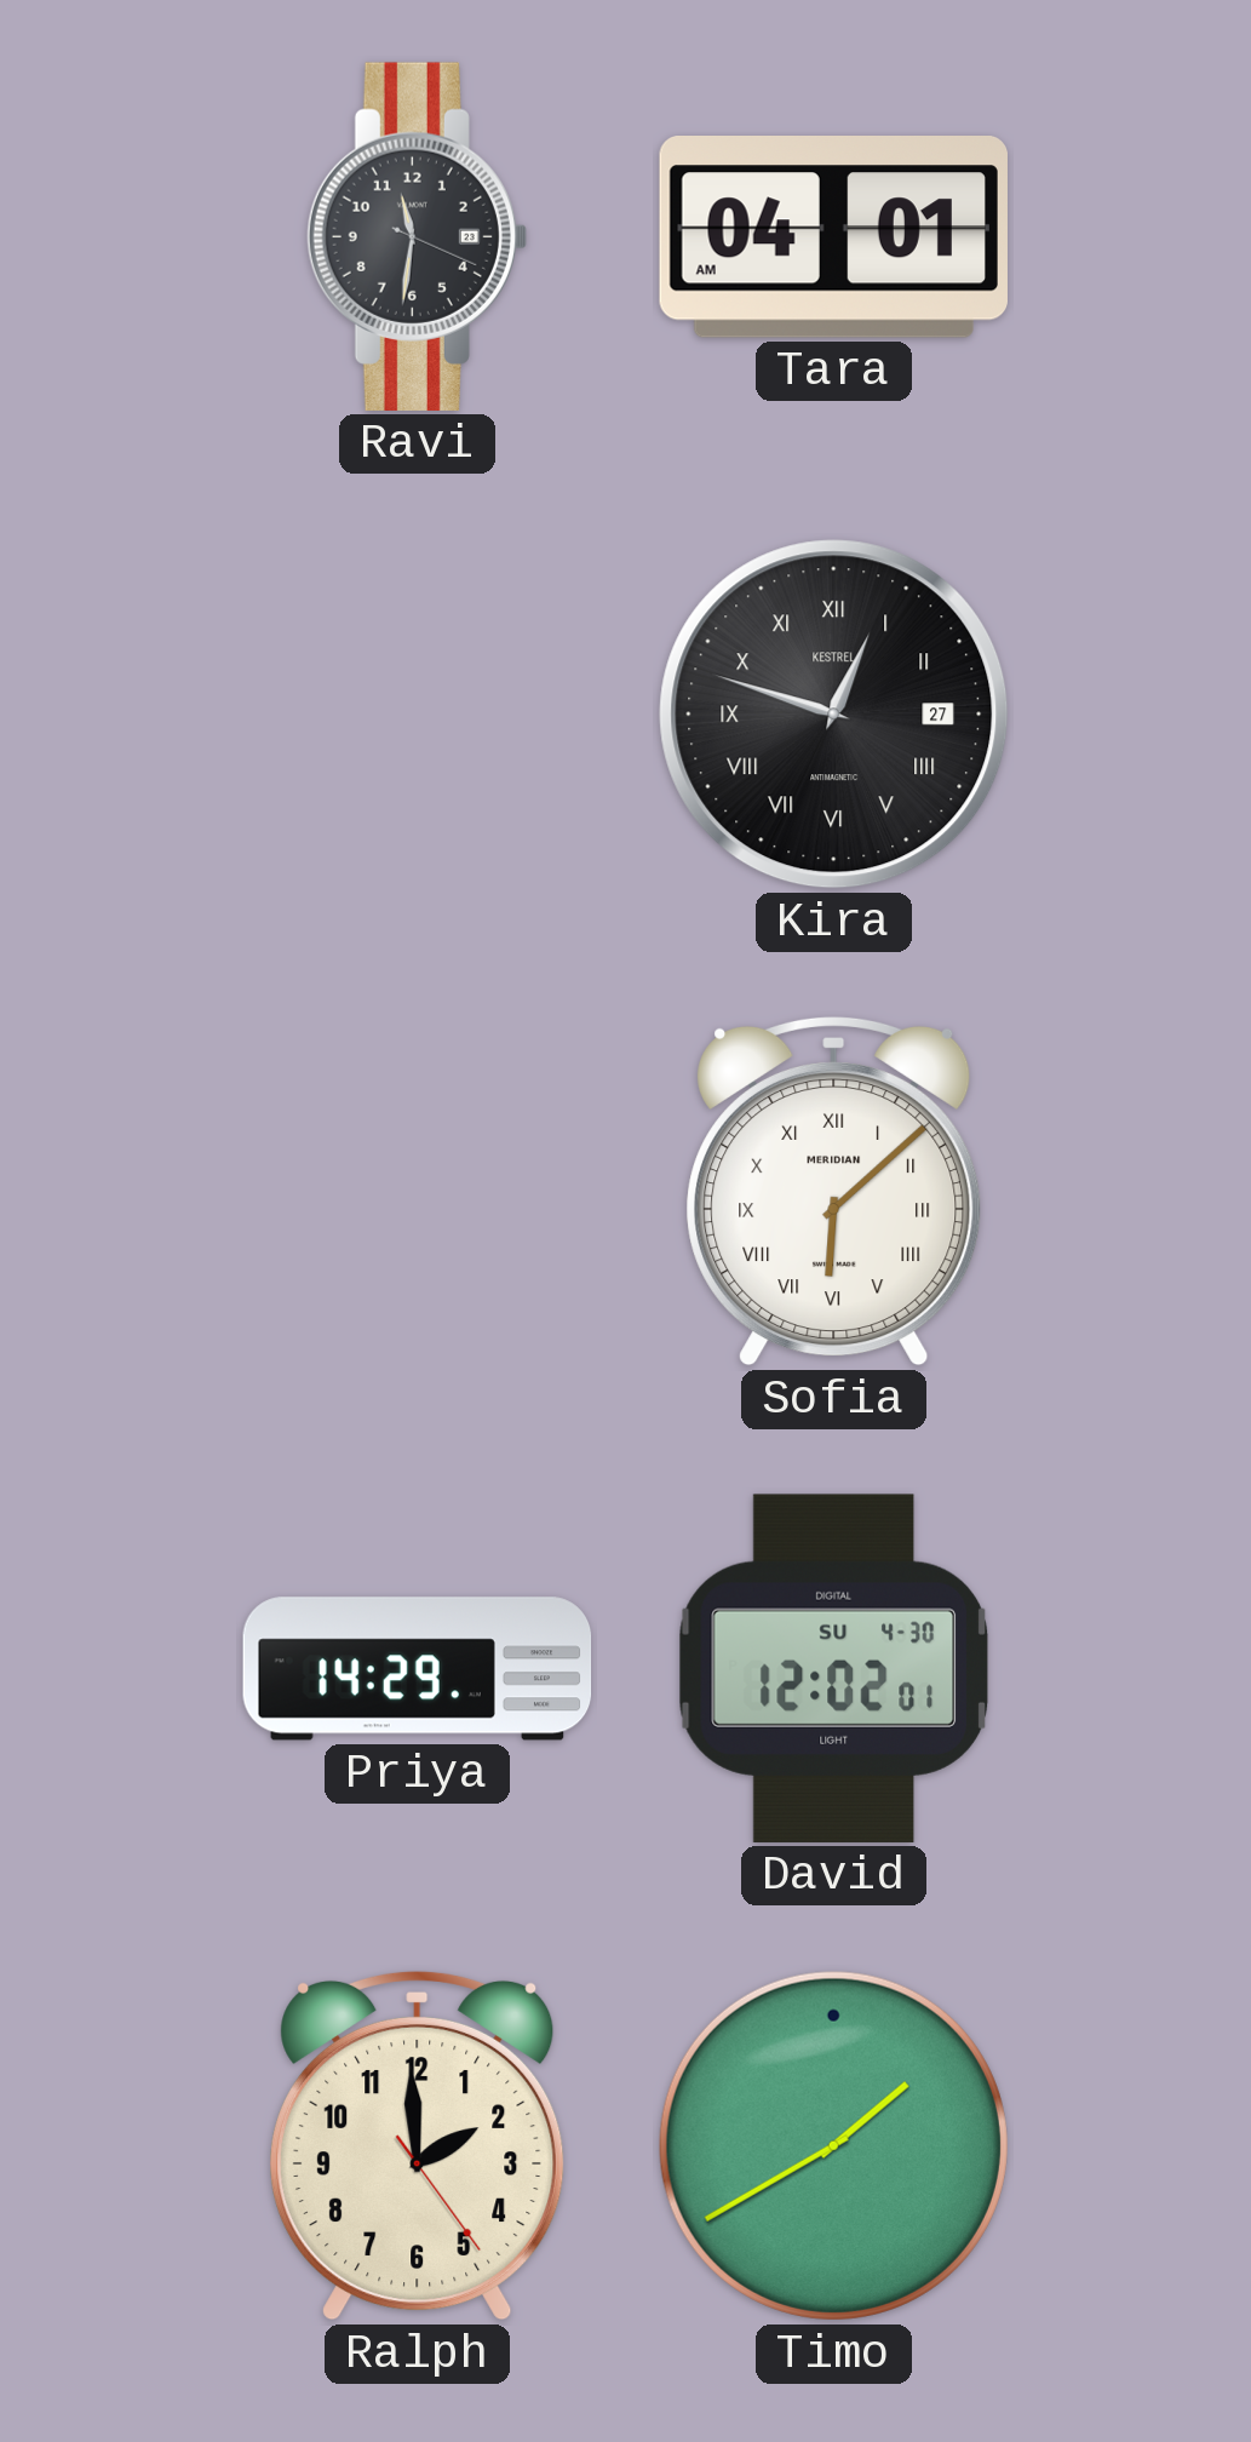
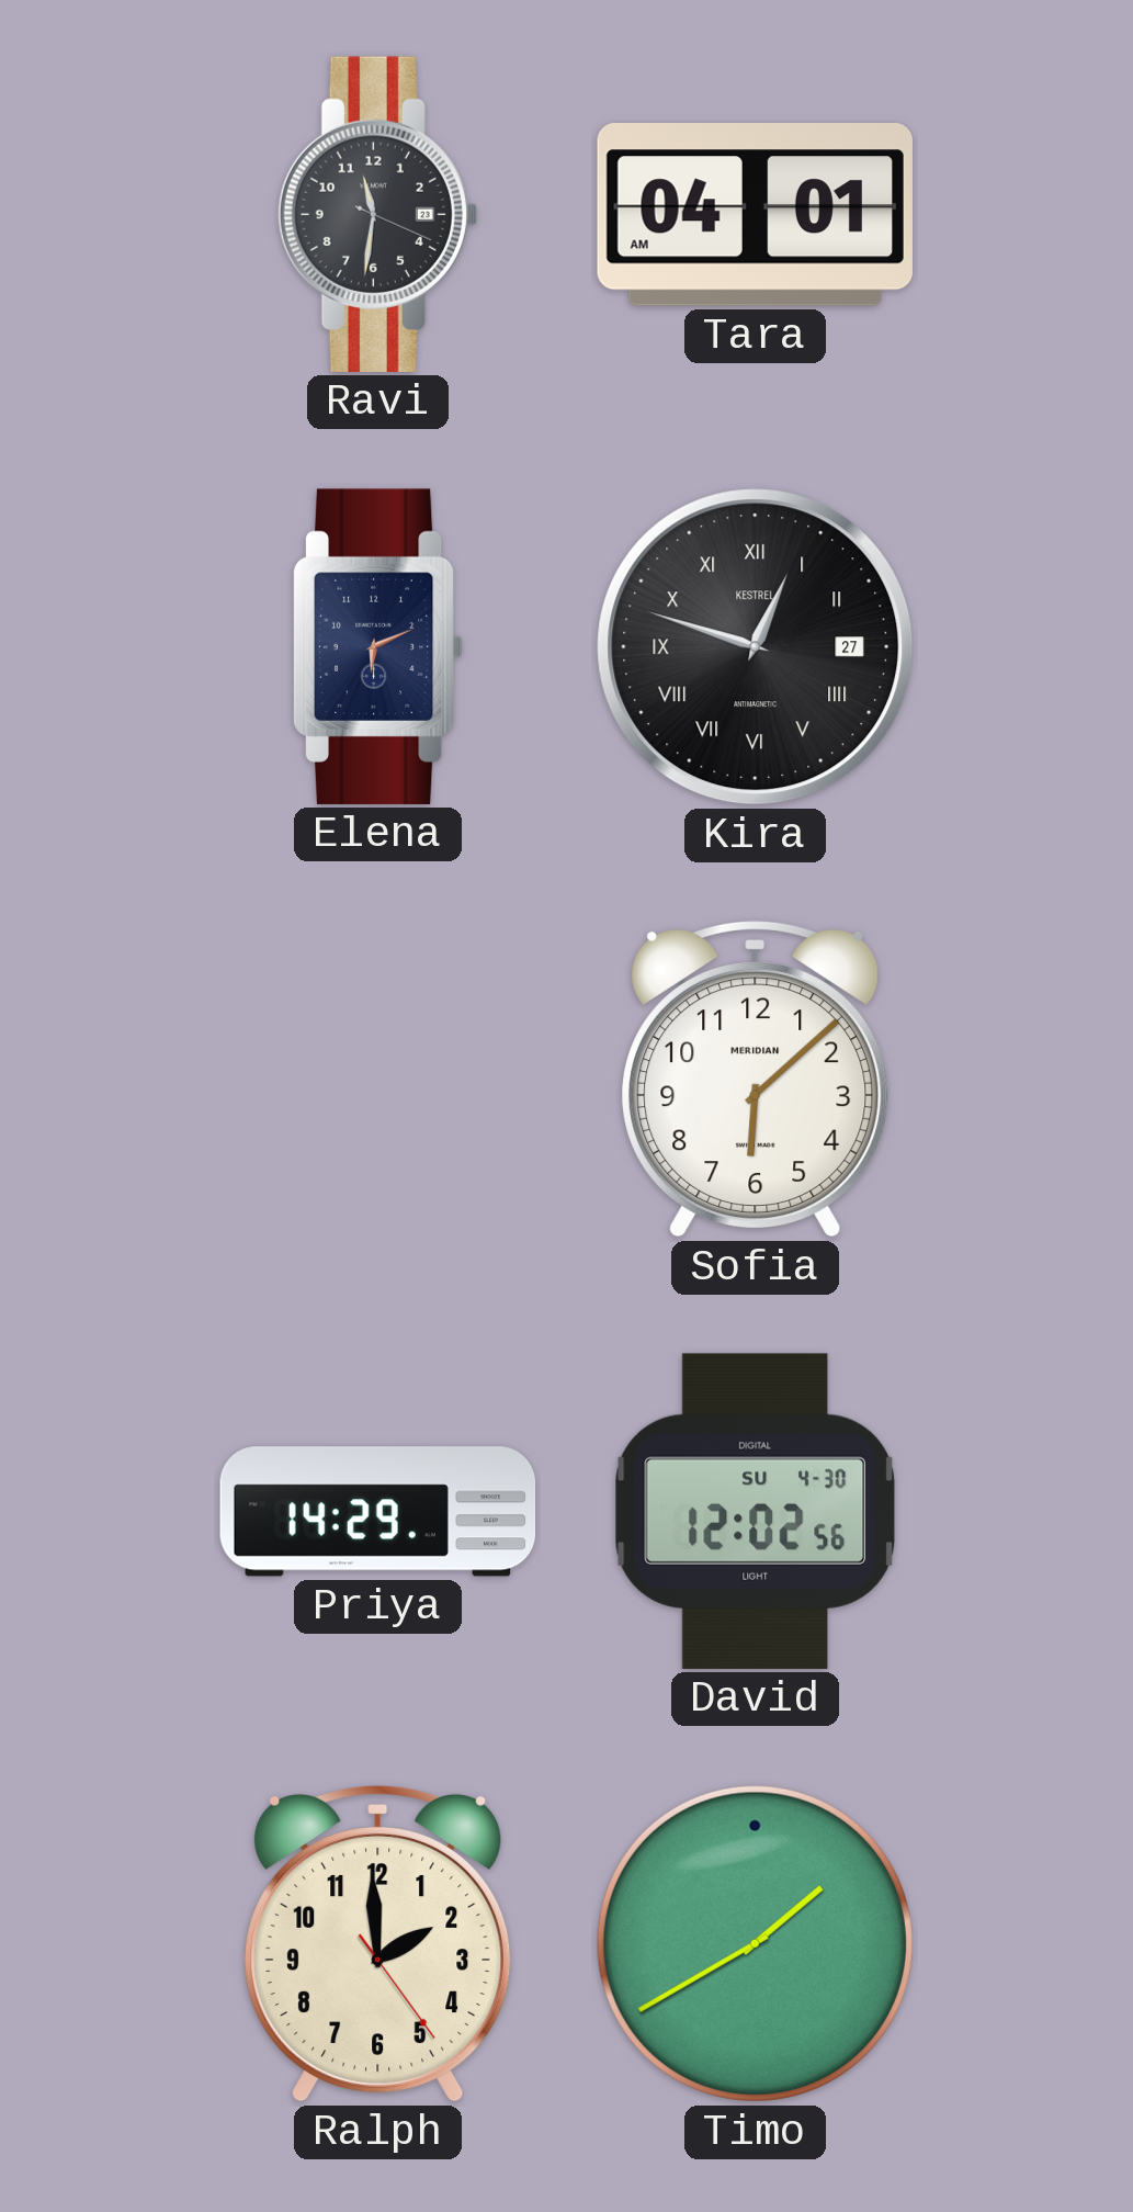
Elena: none -> 6:11 (377, 646)
Sofia numerals: Roman -> Arabic (756, 1079)
David: 12:02:01 -> 12:02:56 (755, 1511)
